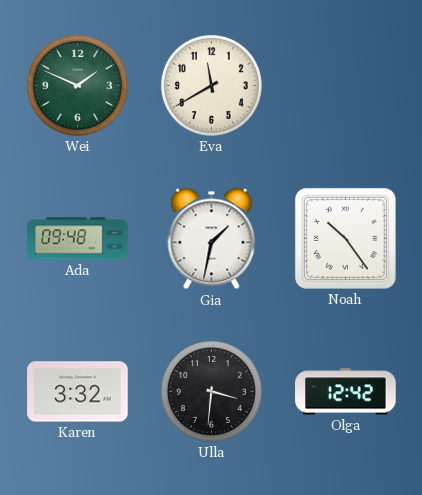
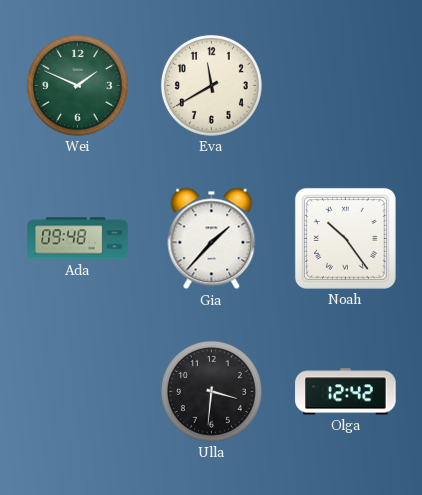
Gia: 1:32 -> 1:37 (212, 239)
Karen: 3:32 -> none (78, 392)
